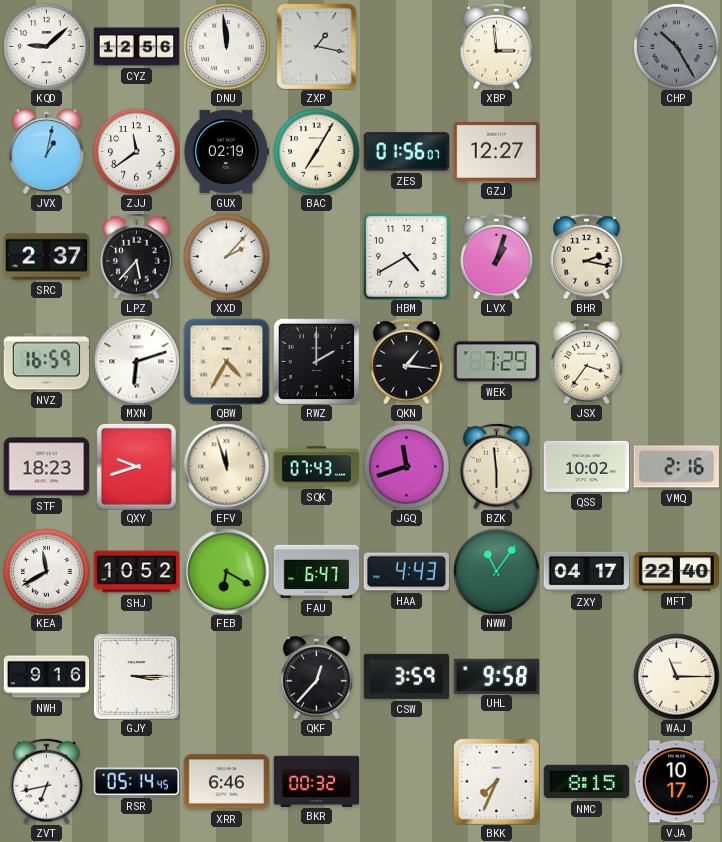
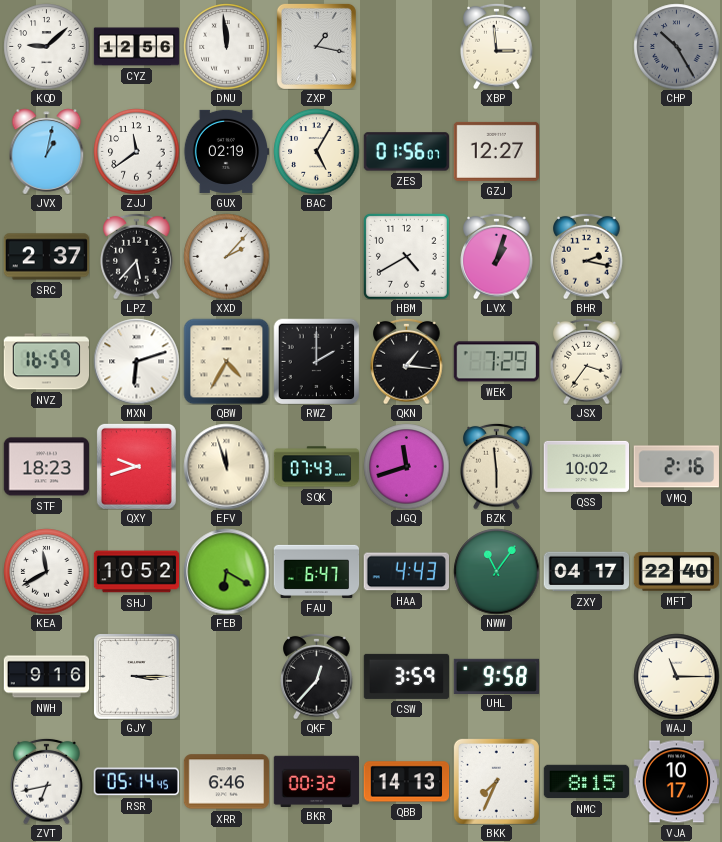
BAC: 7:05 -> 5:05 (316, 151)
QBB: none -> 14:13 (406, 782)
